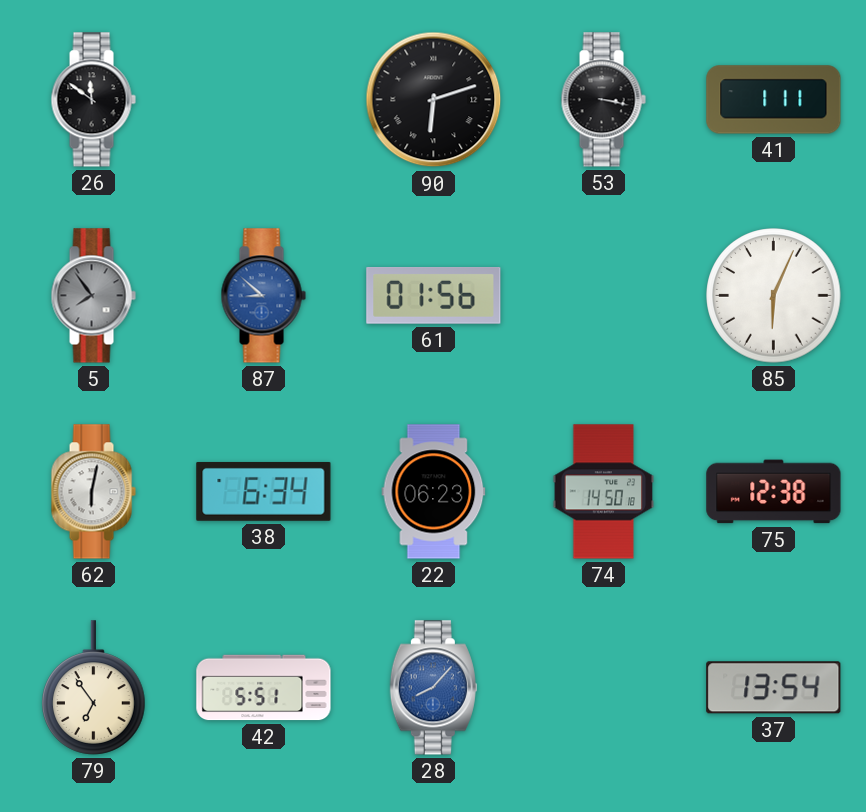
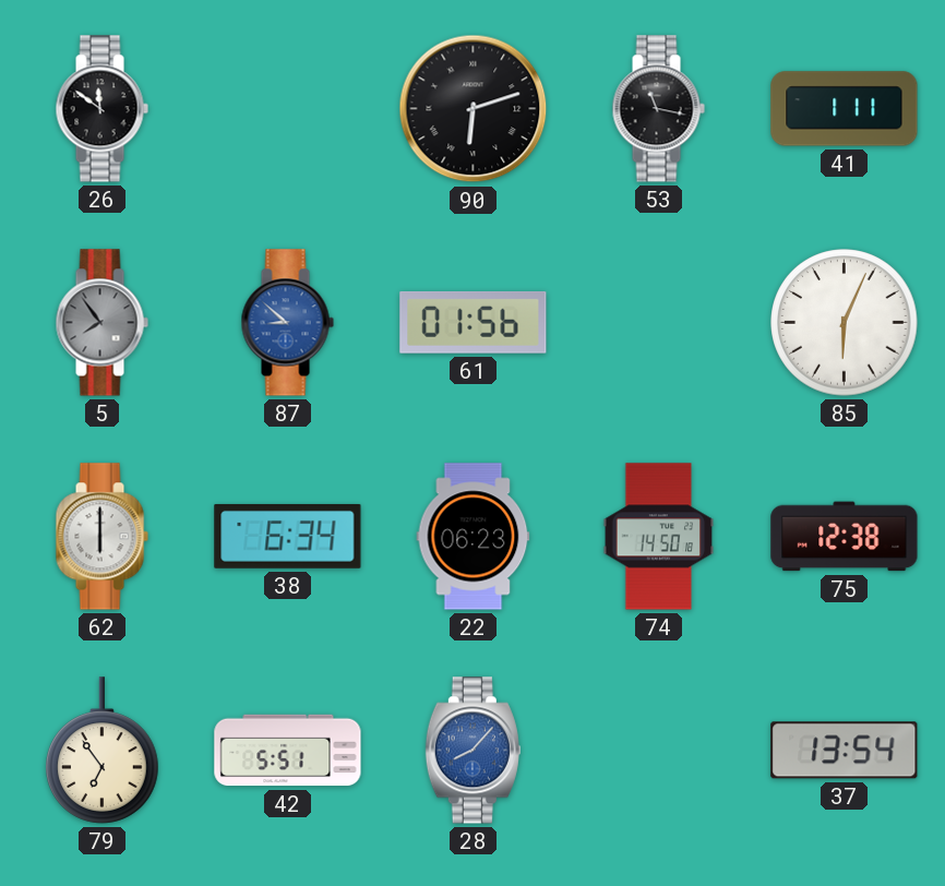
53: 3:17 -> 11:17 (658, 109)
62: 6:02 -> 6:00 (101, 537)
